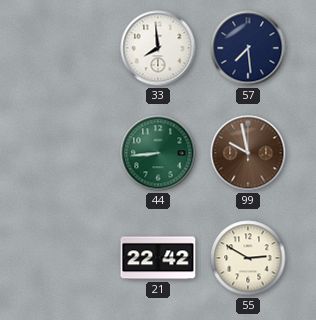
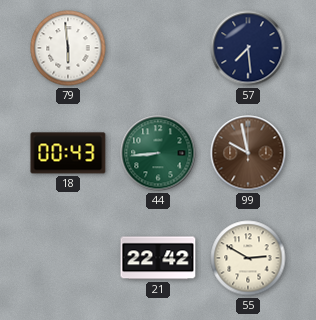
79: none -> 5:59 (68, 48)
33: 7:59 -> none (158, 48)
18: none -> 00:43 (68, 153)
